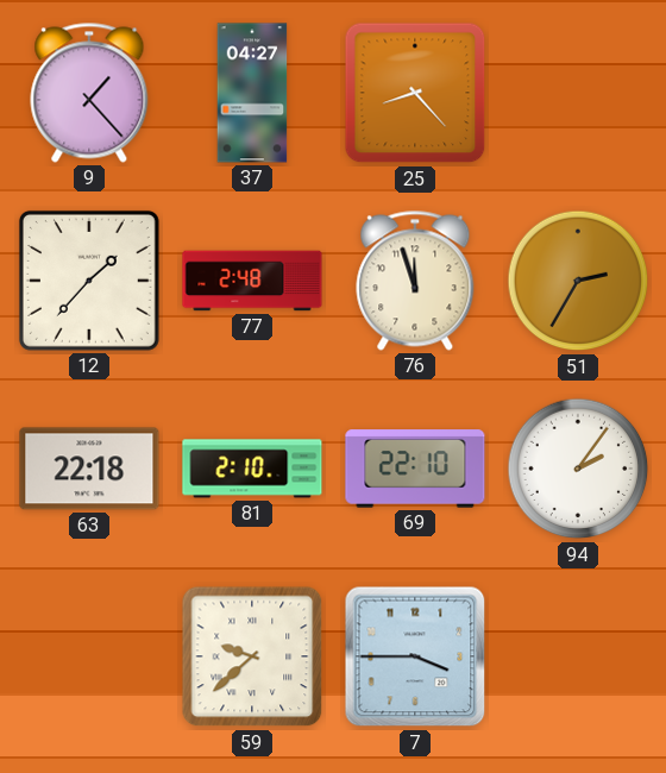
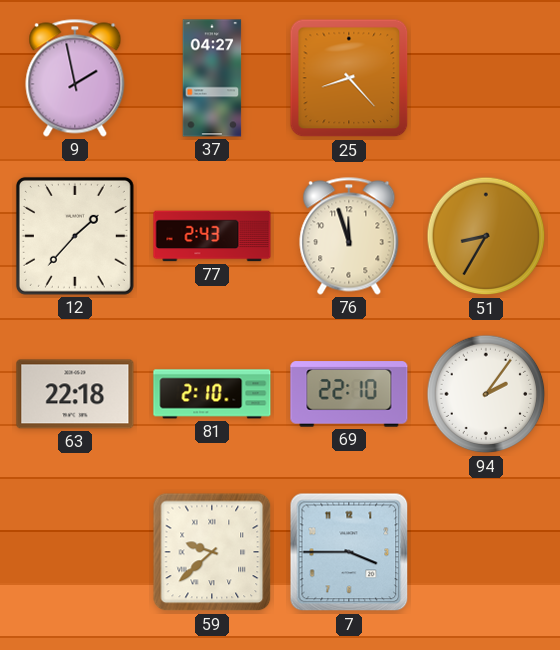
9: 1:23 -> 1:58 (75, 78)
77: 2:48 -> 2:43 (212, 236)
51: 2:35 -> 8:35 (486, 236)
